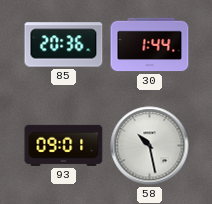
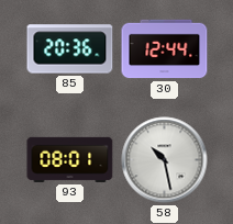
30: 1:44 -> 12:44 (165, 49)
93: 09:01 -> 08:01 (70, 159)
